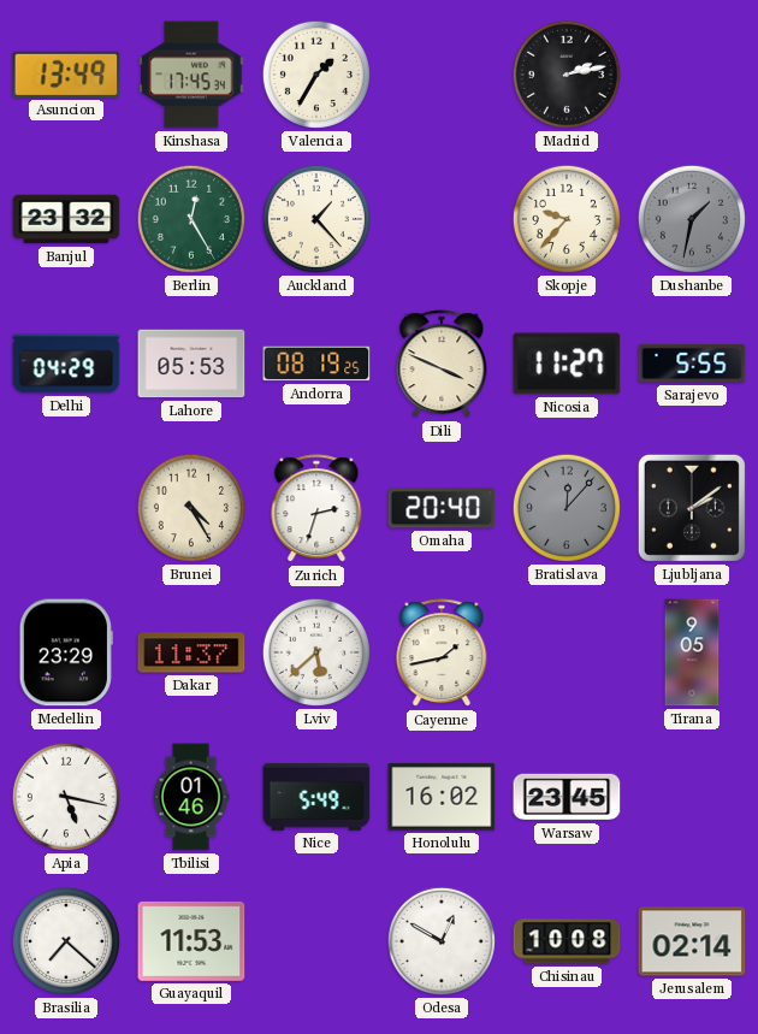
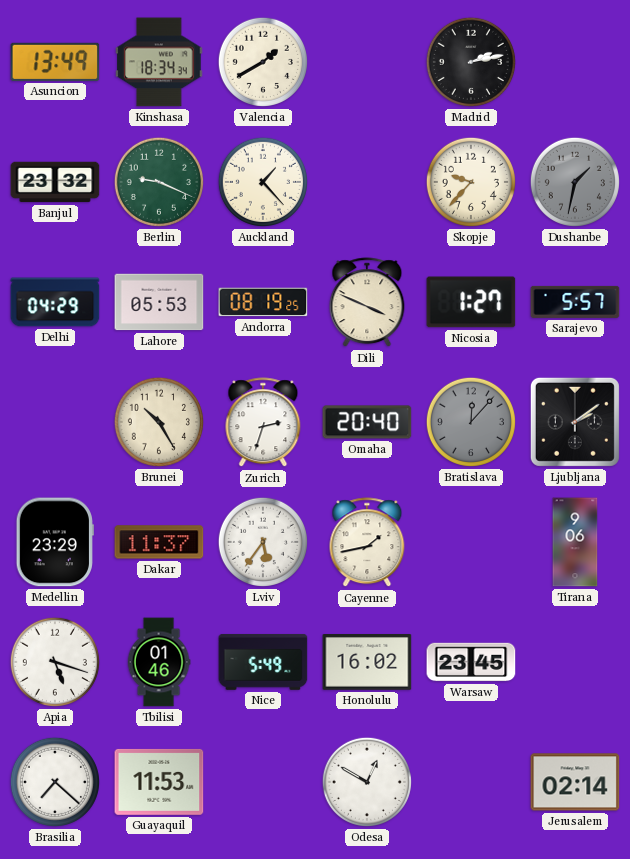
Kinshasa: 17:45 -> 18:34 (159, 62)
Valencia: 1:35 -> 1:40 (263, 62)
Berlin: 12:25 -> 9:19 (159, 182)
Nicosia: 11:27 -> 1:27 (471, 302)
Sarajevo: 5:55 -> 5:57 (575, 302)
Brunei: 4:25 -> 10:25 (159, 422)
Lviv: 5:38 -> 5:36 (263, 542)
Tirana: 9:05 -> 9:06 (575, 542)
Apia: 5:17 -> 5:18 (55, 662)
Chisinau: 10:08 -> none (567, 941)
